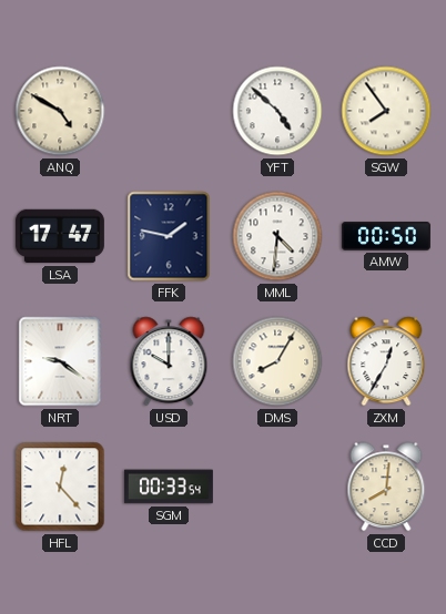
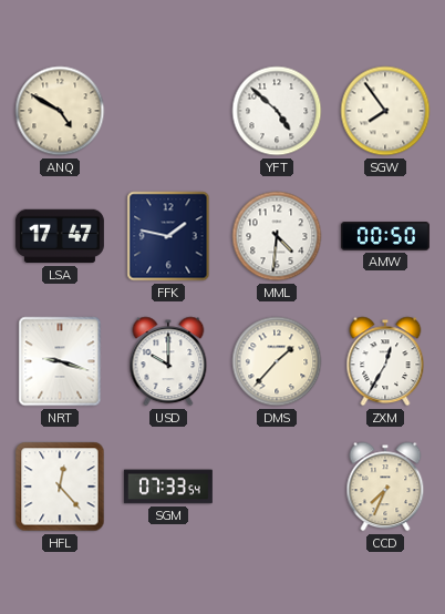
NRT: 9:21 -> 9:18 (60, 361)
DMS: 8:05 -> 1:37 (277, 361)
SGM: 00:33 -> 07:33 (168, 487)
CCD: 8:01 -> 7:34 (385, 487)
